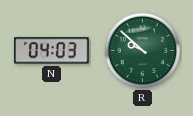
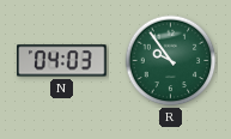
R: 9:52 -> 9:54 (171, 61)
